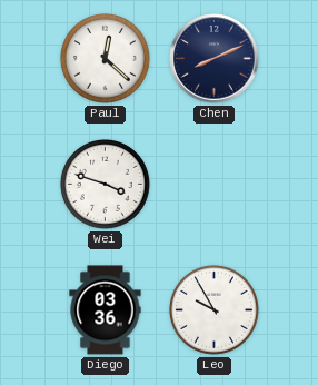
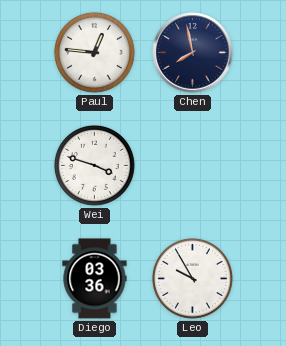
Paul: 12:22 -> 12:46 (95, 53)
Chen: 8:11 -> 7:58 (193, 53)
